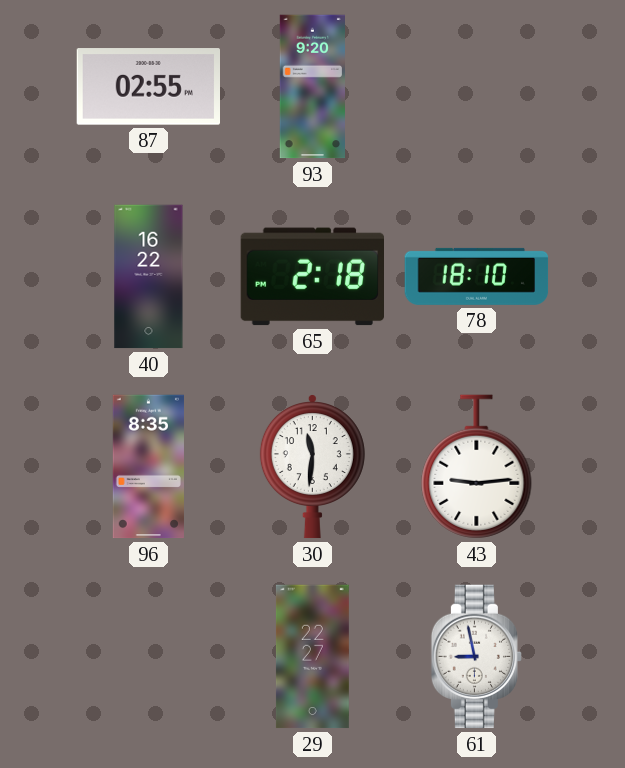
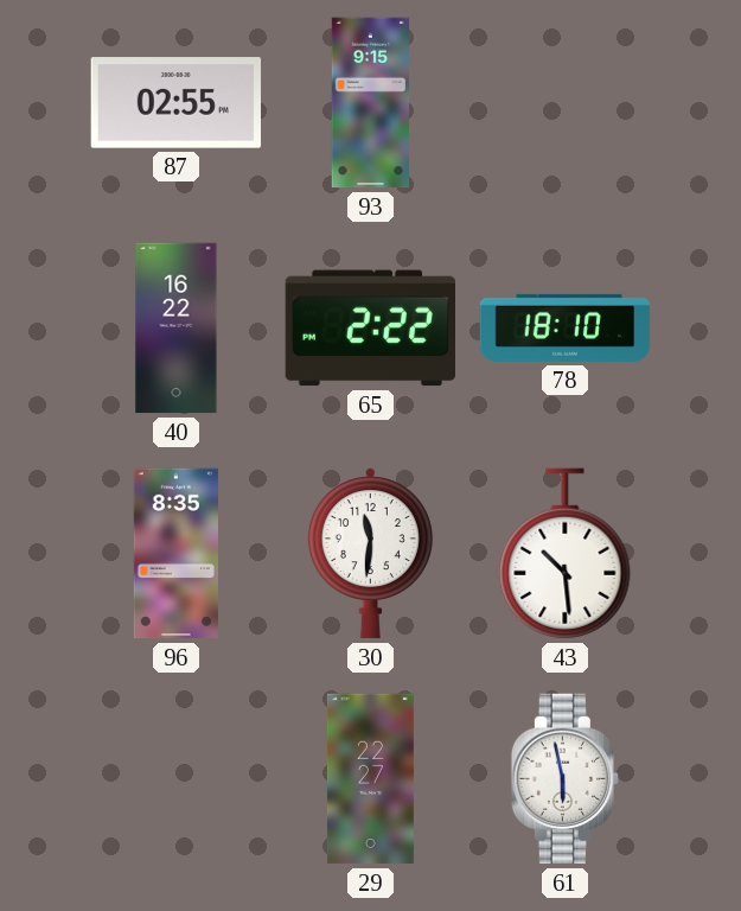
93: 9:20 -> 9:15 (371, 103)
65: 2:18 -> 2:22 (370, 329)
43: 9:14 -> 10:29 (566, 554)
61: 8:58 -> 5:58 (564, 779)
